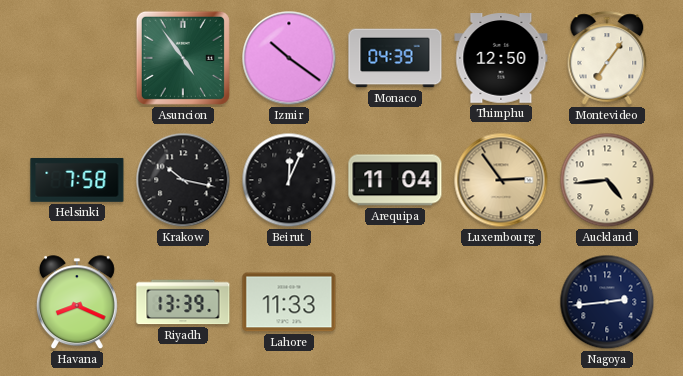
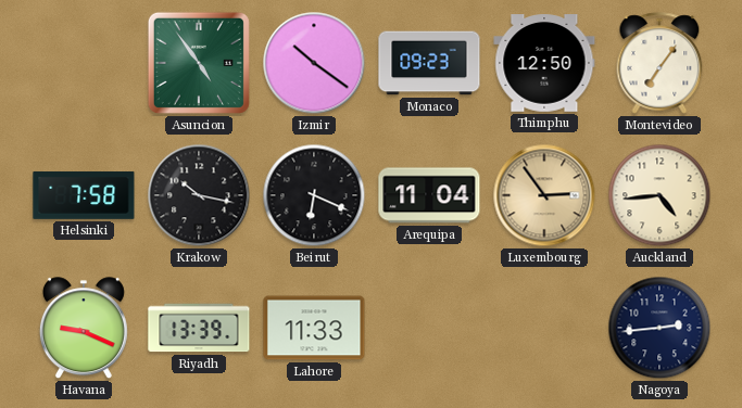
Monaco: 04:39 -> 09:23 (429, 63)
Beirut: 12:04 -> 6:19 (314, 195)
Havana: 8:19 -> 9:19 (84, 329)
